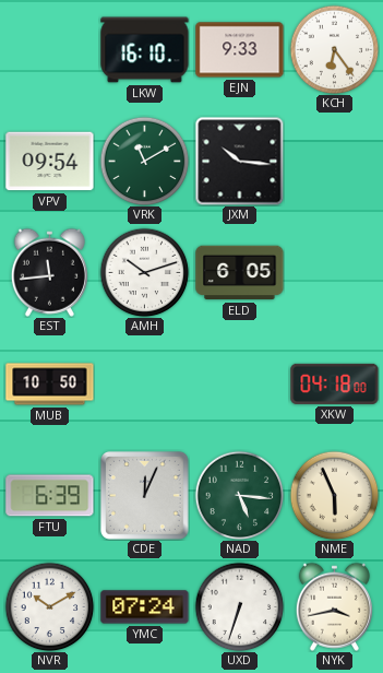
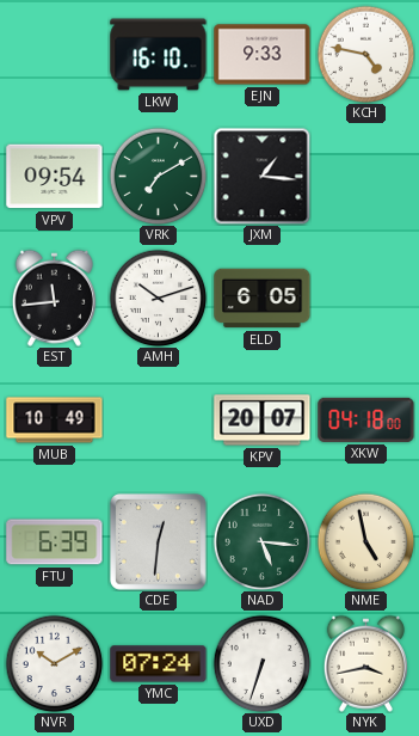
KCH: 6:24 -> 4:47 (365, 54)
VRK: 11:10 -> 7:10 (158, 176)
JXM: 10:16 -> 1:16 (261, 176)
MUB: 10:50 -> 10:49 (55, 421)
KPV: none -> 20:07 (263, 421)
CDE: 12:04 -> 12:31 (158, 541)
NME: 5:56 -> 4:58 (365, 541)
